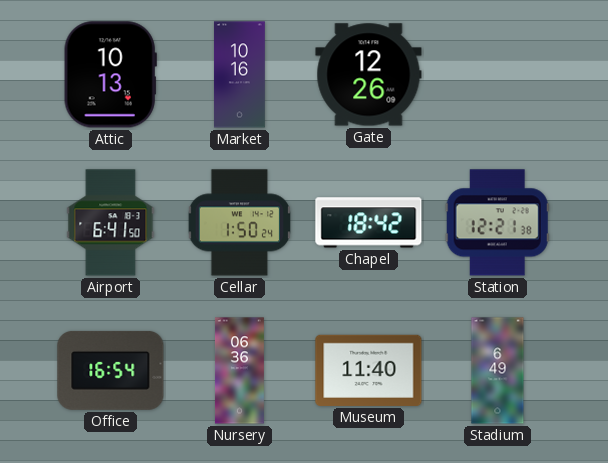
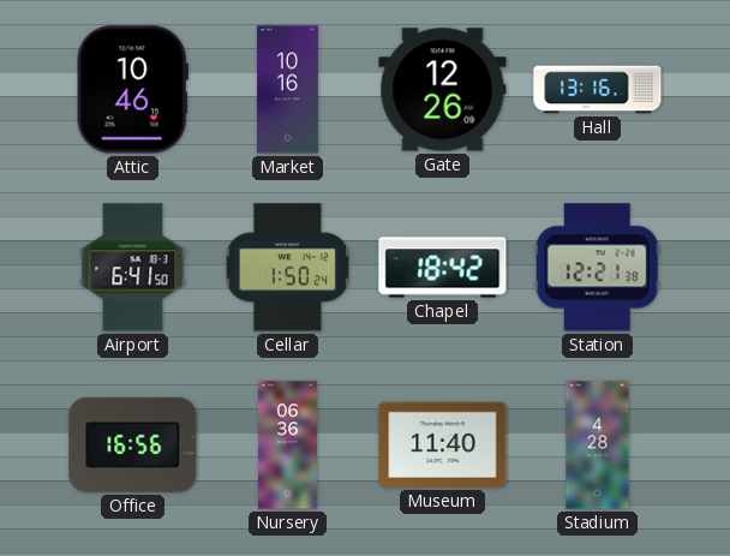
Attic: 10:13 -> 10:46 (132, 90)
Hall: none -> 13:16 (598, 90)
Office: 16:54 -> 16:56 (133, 444)
Stadium: 6:49 -> 4:28 (598, 446)
